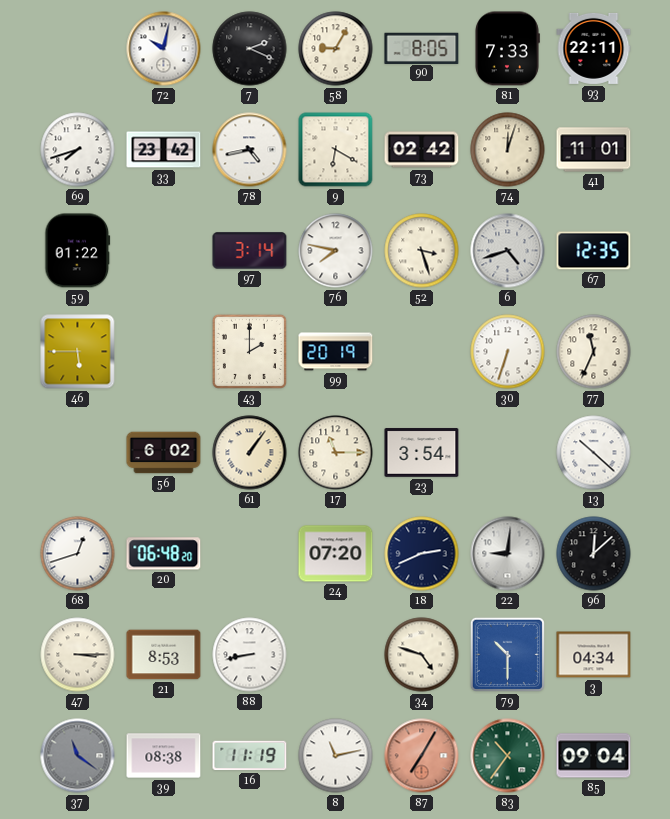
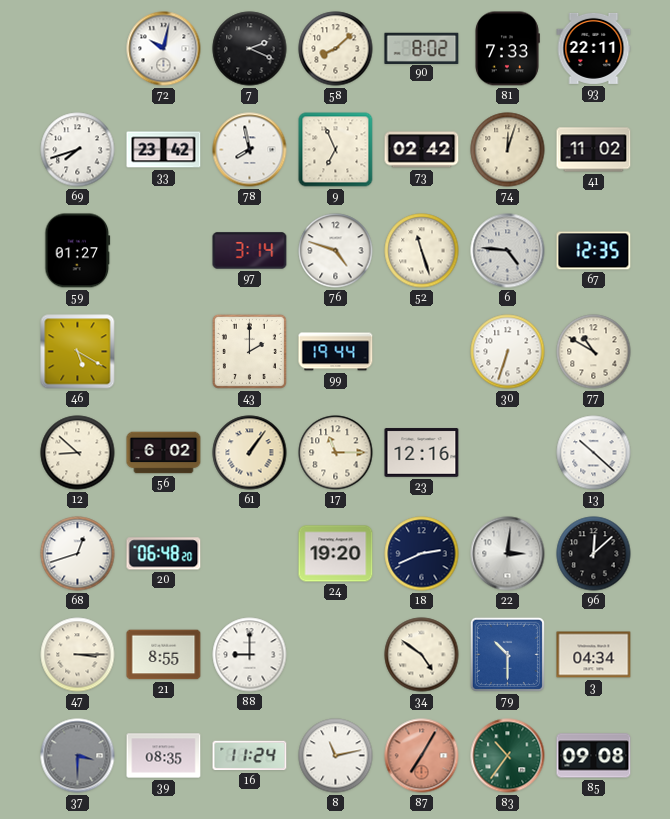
58: 9:05 -> 8:08 (336, 49)
90: 8:05 -> 8:02 (422, 48)
78: 4:43 -> 7:58 (250, 150)
9: 6:20 -> 6:56 (336, 150)
41: 11:01 -> 11:02 (594, 150)
59: 01:22 -> 01:27 (78, 251)
76: 7:47 -> 4:48 (336, 251)
52: 3:27 -> 11:27 (422, 251)
6: 4:42 -> 4:46 (508, 251)
46: 5:45 -> 5:20 (78, 352)
99: 20:19 -> 19:44 (336, 352)
77: 11:34 -> 10:50 (594, 352)
12: none -> 8:52 (78, 453)
23: 3:54 -> 12:16 (422, 453)
24: 07:20 -> 19:20 (336, 554)
22: 9:01 -> 3:01 (508, 554)
21: 8:53 -> 8:55 (164, 655)
88: 8:43 -> 9:00 (250, 655)
34: 4:48 -> 4:51 (422, 655)
37: 11:21 -> 3:30 (78, 756)
39: 08:38 -> 08:35 (164, 756)
16: 11:19 -> 11:24 (250, 756)
85: 09:04 -> 09:08 (594, 756)
